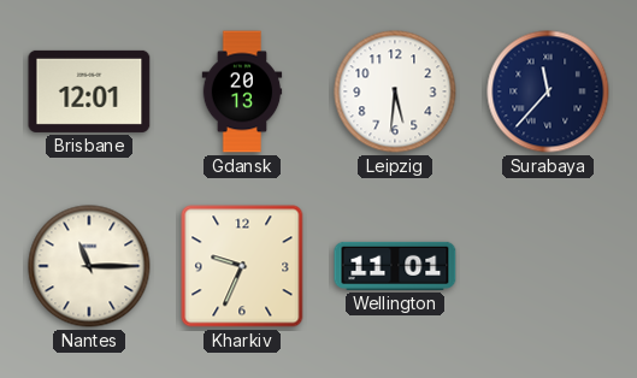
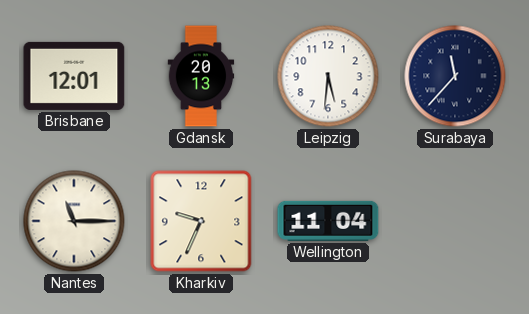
Wellington: 11:01 -> 11:04 (328, 221)
